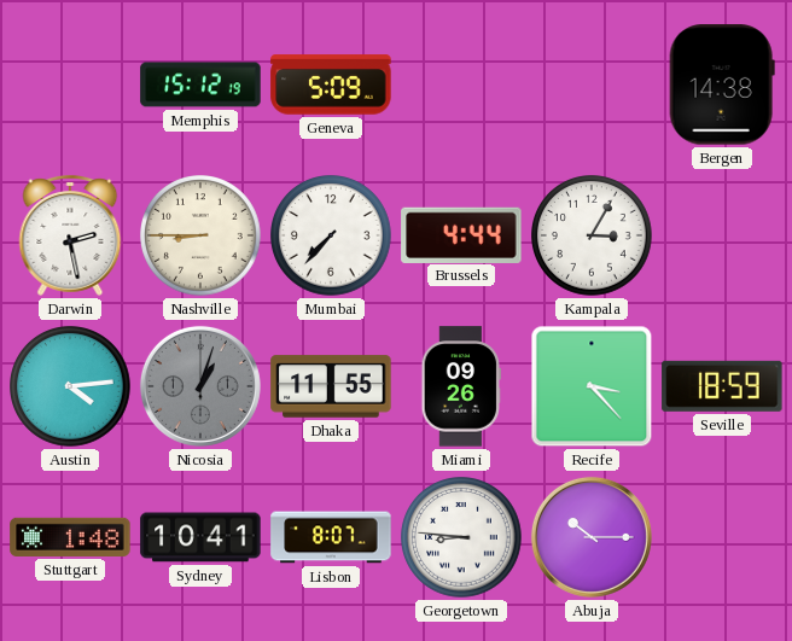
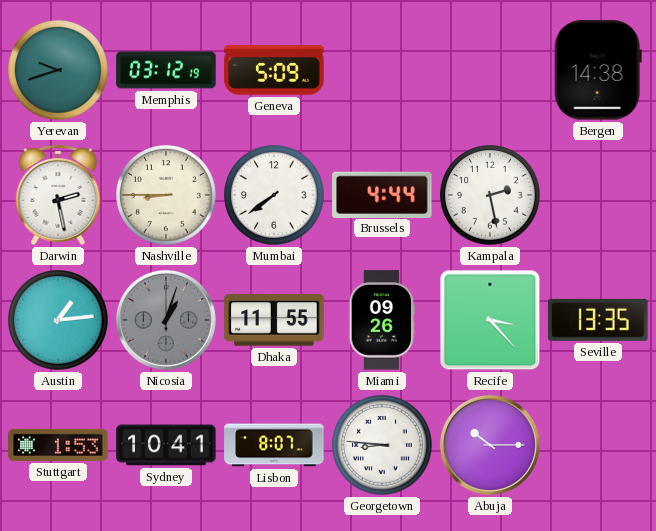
Yerevan: none -> 9:42 (58, 70)
Memphis: 15:12 -> 03:12 (166, 70)
Mumbai: 7:37 -> 7:39 (274, 195)
Kampala: 3:05 -> 2:28 (490, 195)
Austin: 4:14 -> 1:14 (58, 320)
Seville: 18:59 -> 13:35 (598, 320)
Stuttgart: 1:48 -> 1:53 (58, 445)
